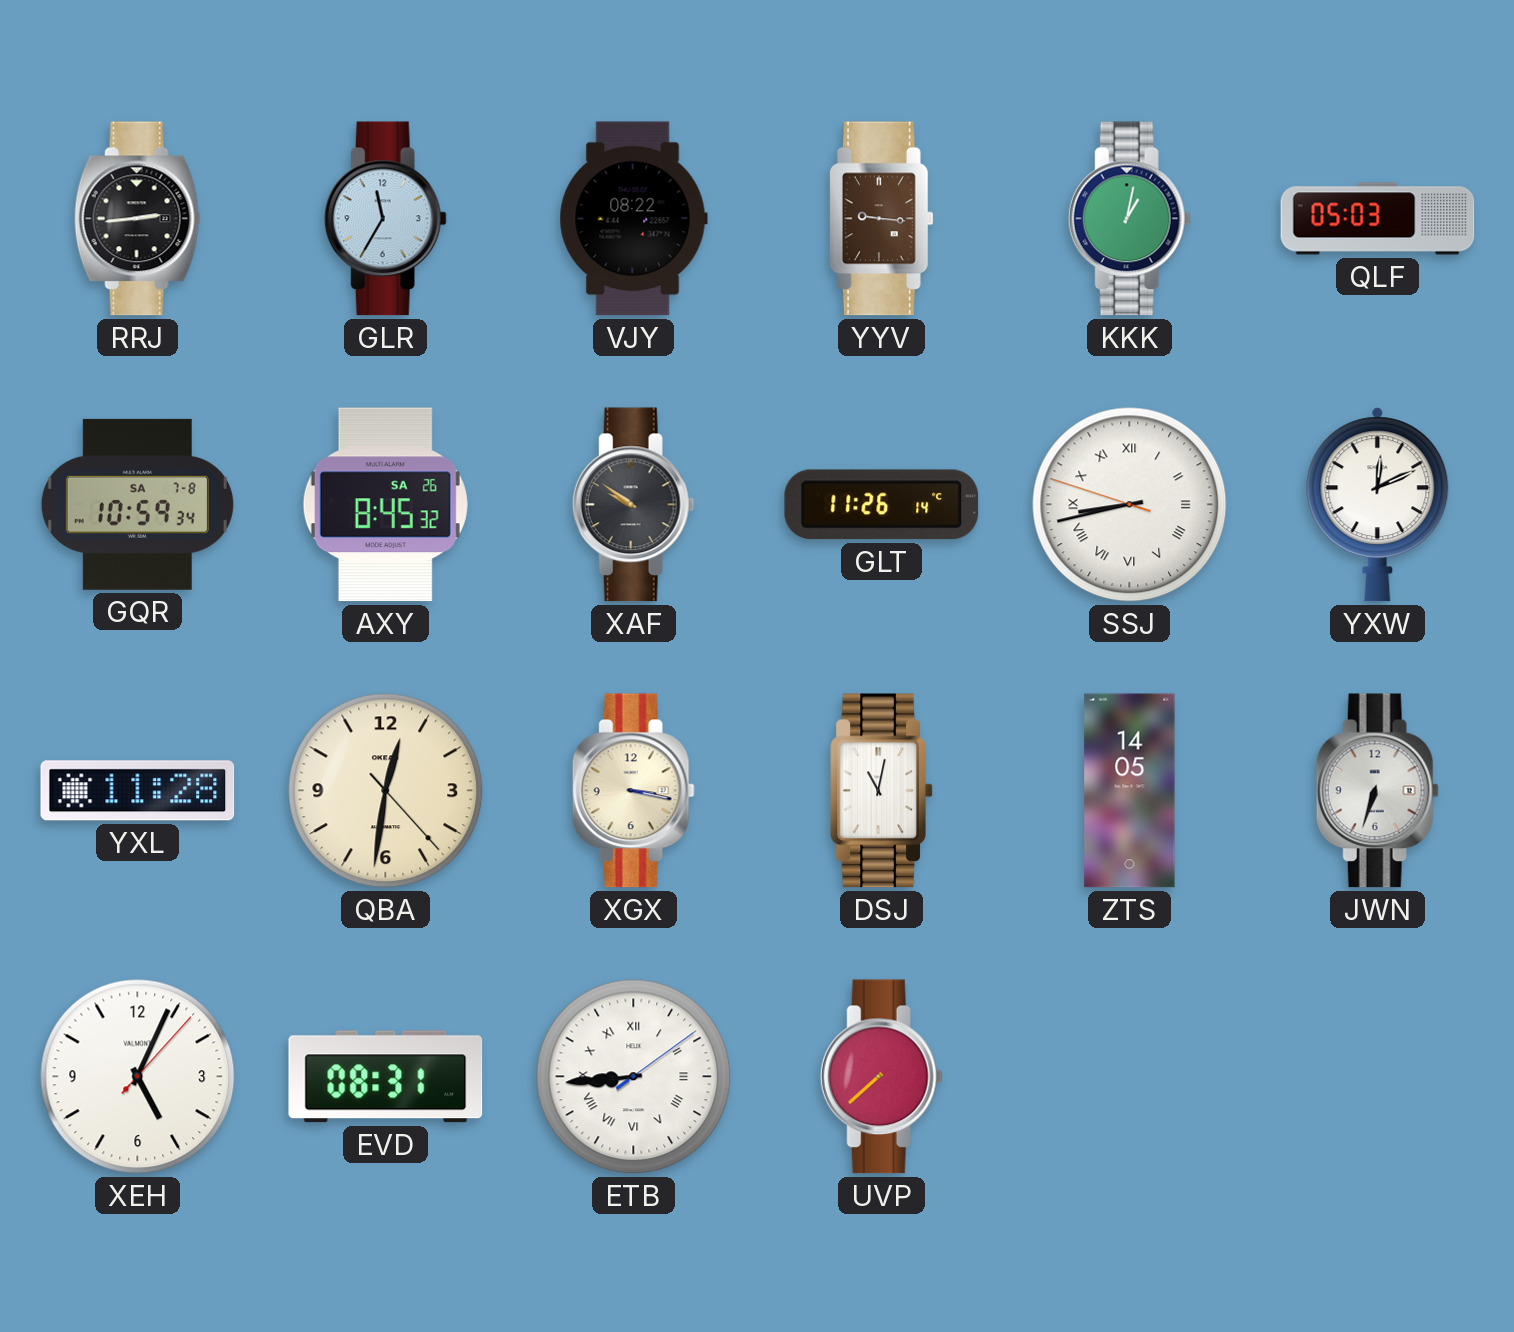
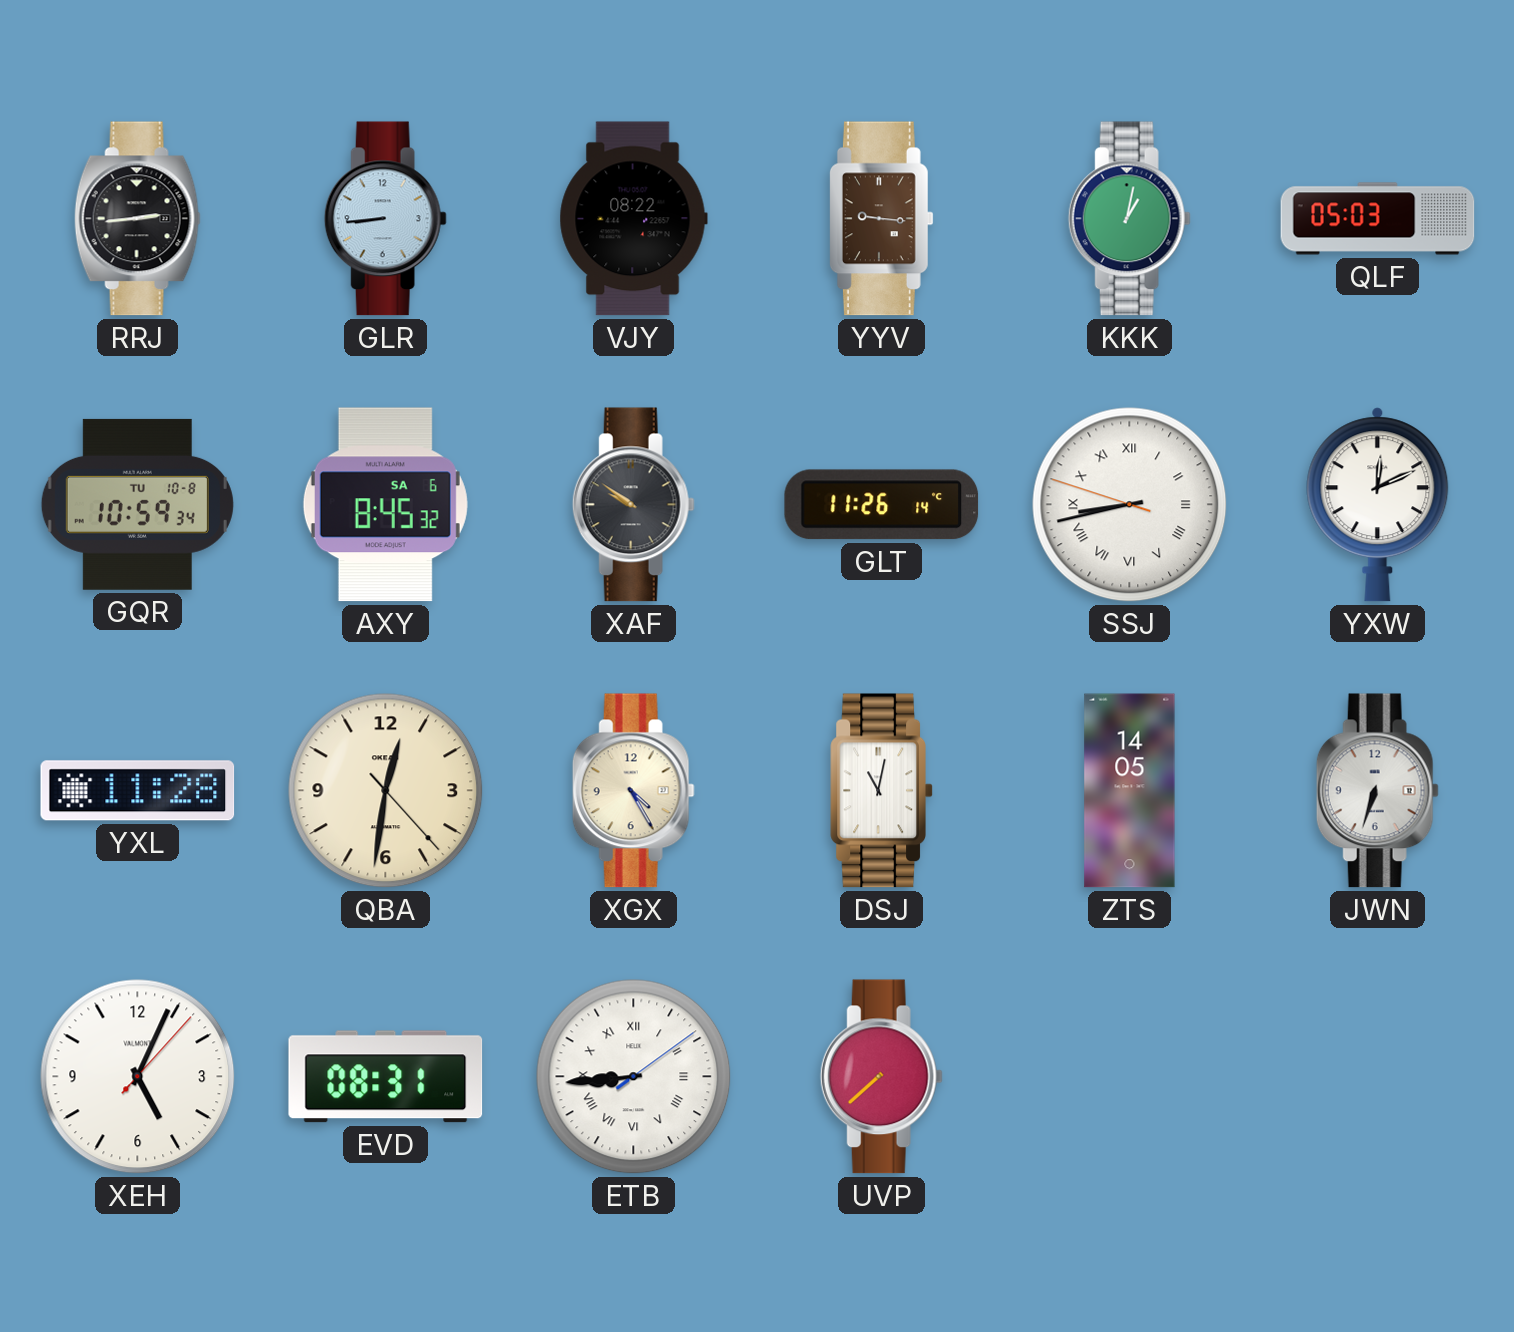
GLR: 11:35 -> 8:44 (385, 219)
GQR date: SA 7-8 -> TU 10-8 (137, 504)
AXY date: SA 26 -> SA 6 (385, 505)
XGX: 3:17 -> 4:25 (633, 791)
